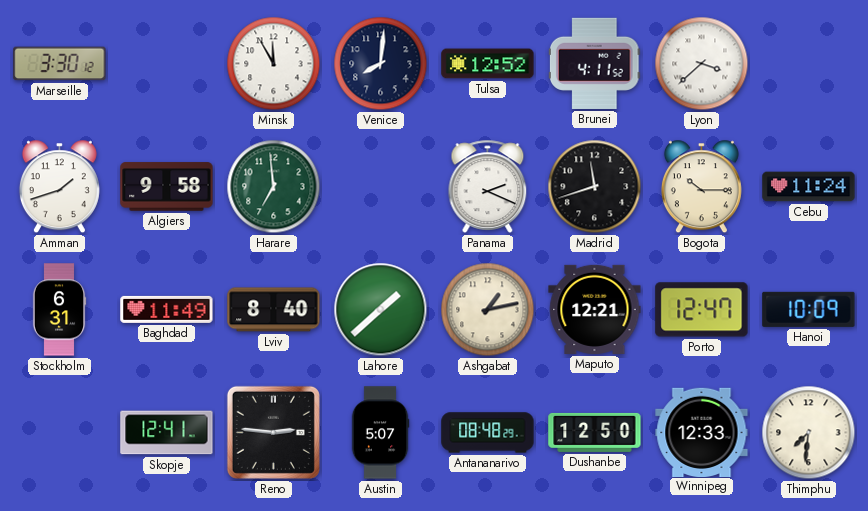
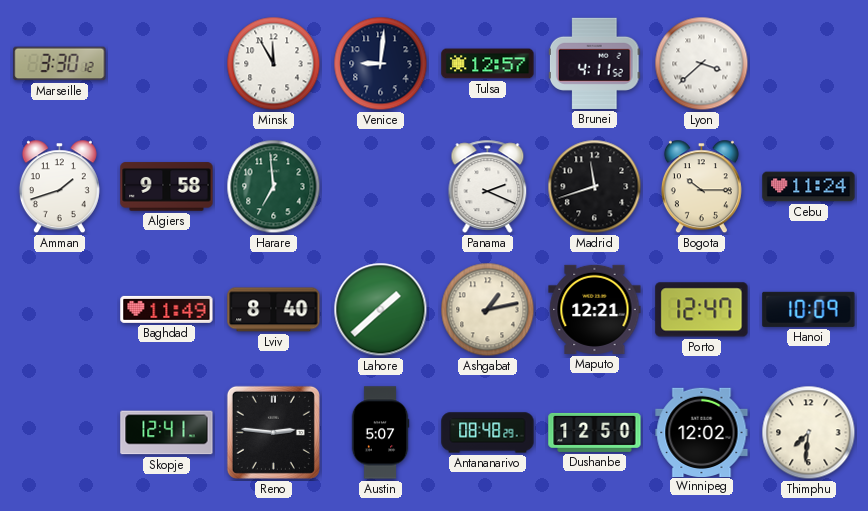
Venice: 8:01 -> 9:01 (381, 64)
Tulsa: 12:52 -> 12:57 (488, 64)
Stockholm: 6:31 -> none (59, 310)
Winnipeg: 12:33 -> 12:02 (702, 432)
